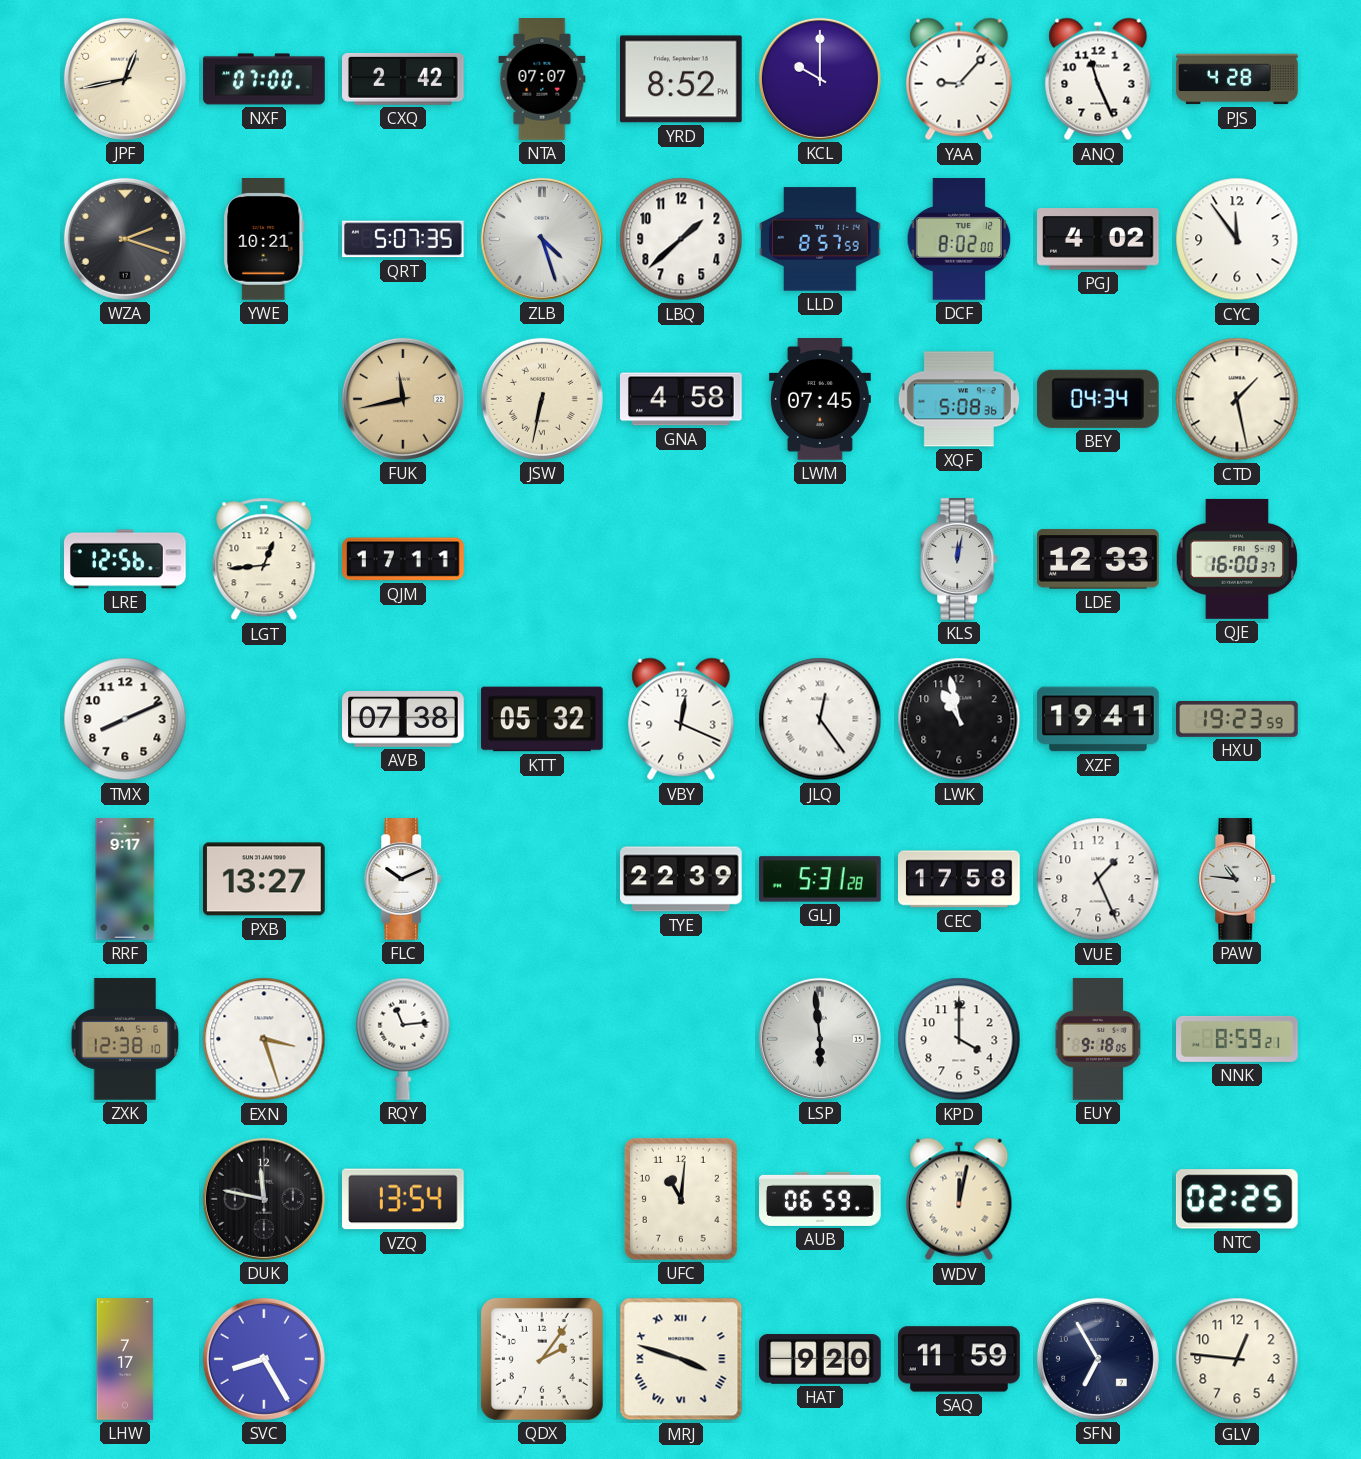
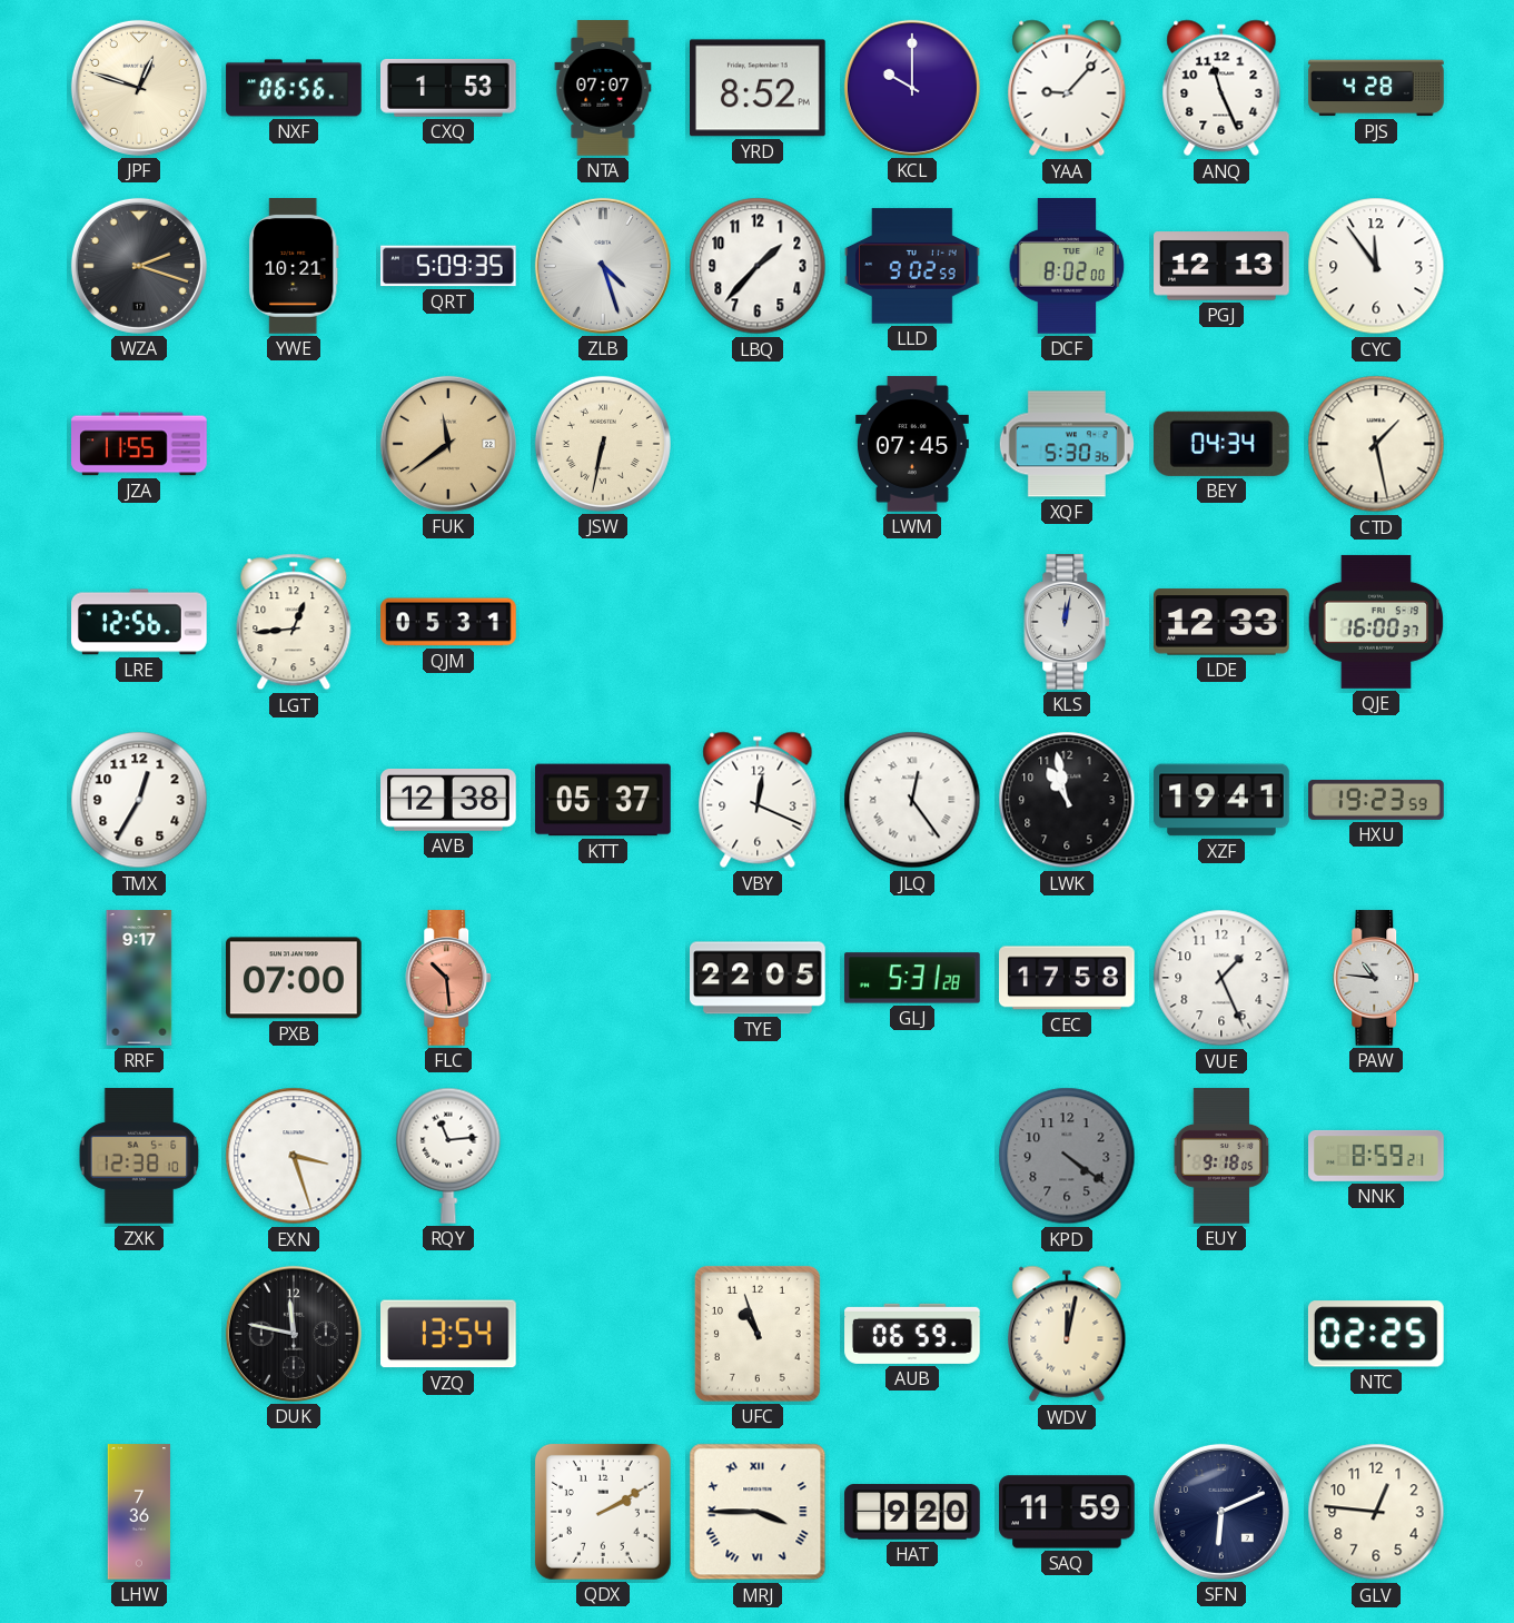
JPF: 12:43 -> 12:48 (139, 88)
NXF: 07:00 -> 06:56 (294, 88)
CXQ: 2:42 -> 1:53 (449, 88)
QRT: 5:07 -> 5:09 (448, 266)
LBQ: 1:38 -> 1:37 (758, 266)
LLD: 8:57 -> 9:02 (912, 266)
PGJ: 4:02 -> 12:13 (1221, 266)
JZA: none -> 11:55 (139, 444)
FUK: 11:43 -> 11:39 (448, 444)
GNA: 4:58 -> none (681, 399)
XQF: 5:08 -> 5:30 (1067, 444)
QJM: 17:11 -> 05:31 (448, 622)
TMX: 8:11 -> 12:35 (139, 800)
AVB: 07:38 -> 12:38 (448, 801)
KTT: 05:32 -> 05:37 (603, 800)
PXB: 13:27 -> 07:00 (295, 978)
FLC: 10:11 -> 10:29 (449, 978)
FLC dial: white -> salmon (449, 978)
TYE: 22:39 -> 22:05 (758, 978)
LSP: 5:59 -> none (820, 1039)
KPD: 4:00 -> 4:21 (1067, 1156)
KPD dial: white -> grey (1067, 1156)
UFC: 11:01 -> 10:57 (758, 1334)
LHW: 7:17 -> 7:36 (139, 1512)
SVC: 8:25 -> none (264, 1359)
QDX: 2:06 -> 2:10 (603, 1512)
MRJ: 3:48 -> 3:45 (758, 1512)
SFN: 6:55 -> 6:11 (1221, 1512)
